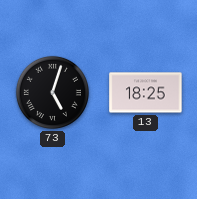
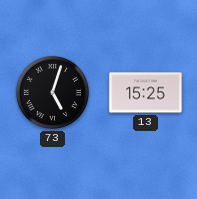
13: 18:25 -> 15:25 (146, 93)
